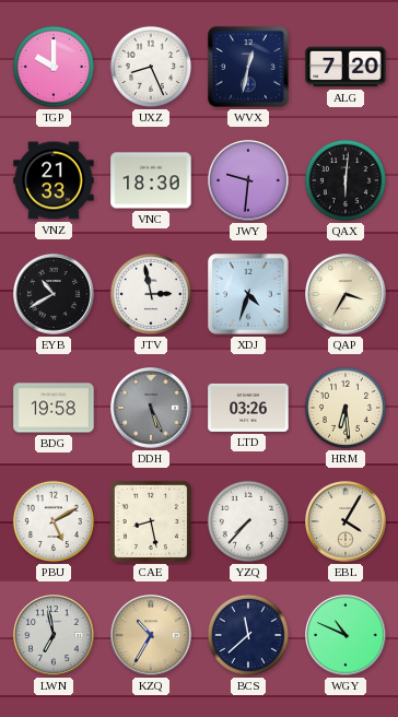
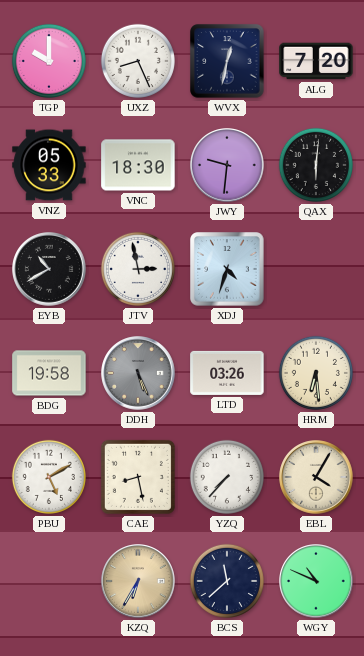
VNZ: 21:33 -> 05:33 (49, 165)
QAP: 3:35 -> none (346, 294)
LWN: 6:58 -> none (54, 635)
KZQ: 10:35 -> 6:35 (138, 581)
